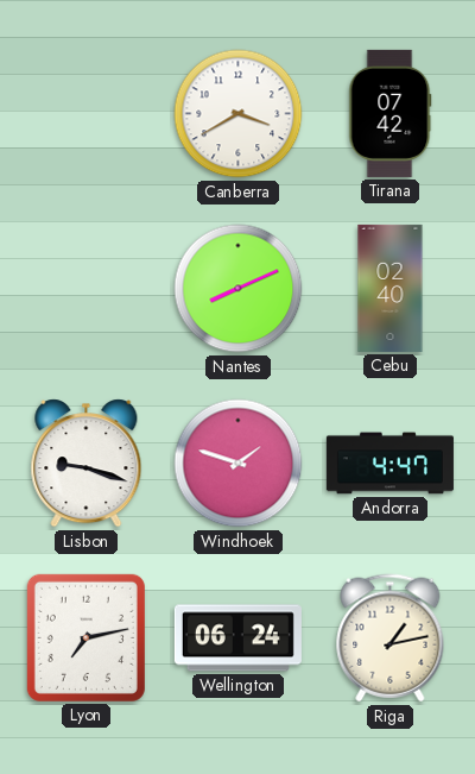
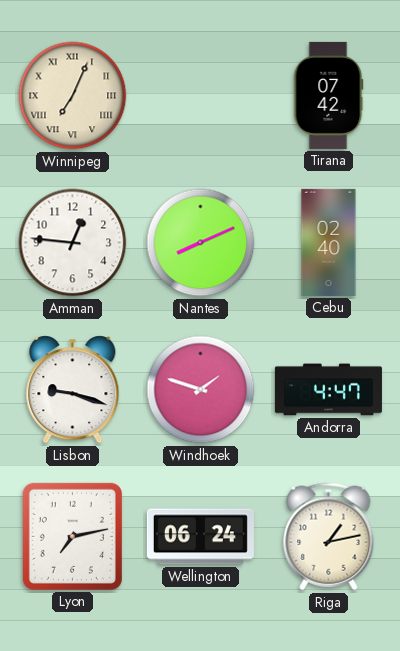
Winnipeg: none -> 7:04 (73, 96)
Canberra: 3:40 -> none (239, 114)
Amman: none -> 12:46 (73, 243)
